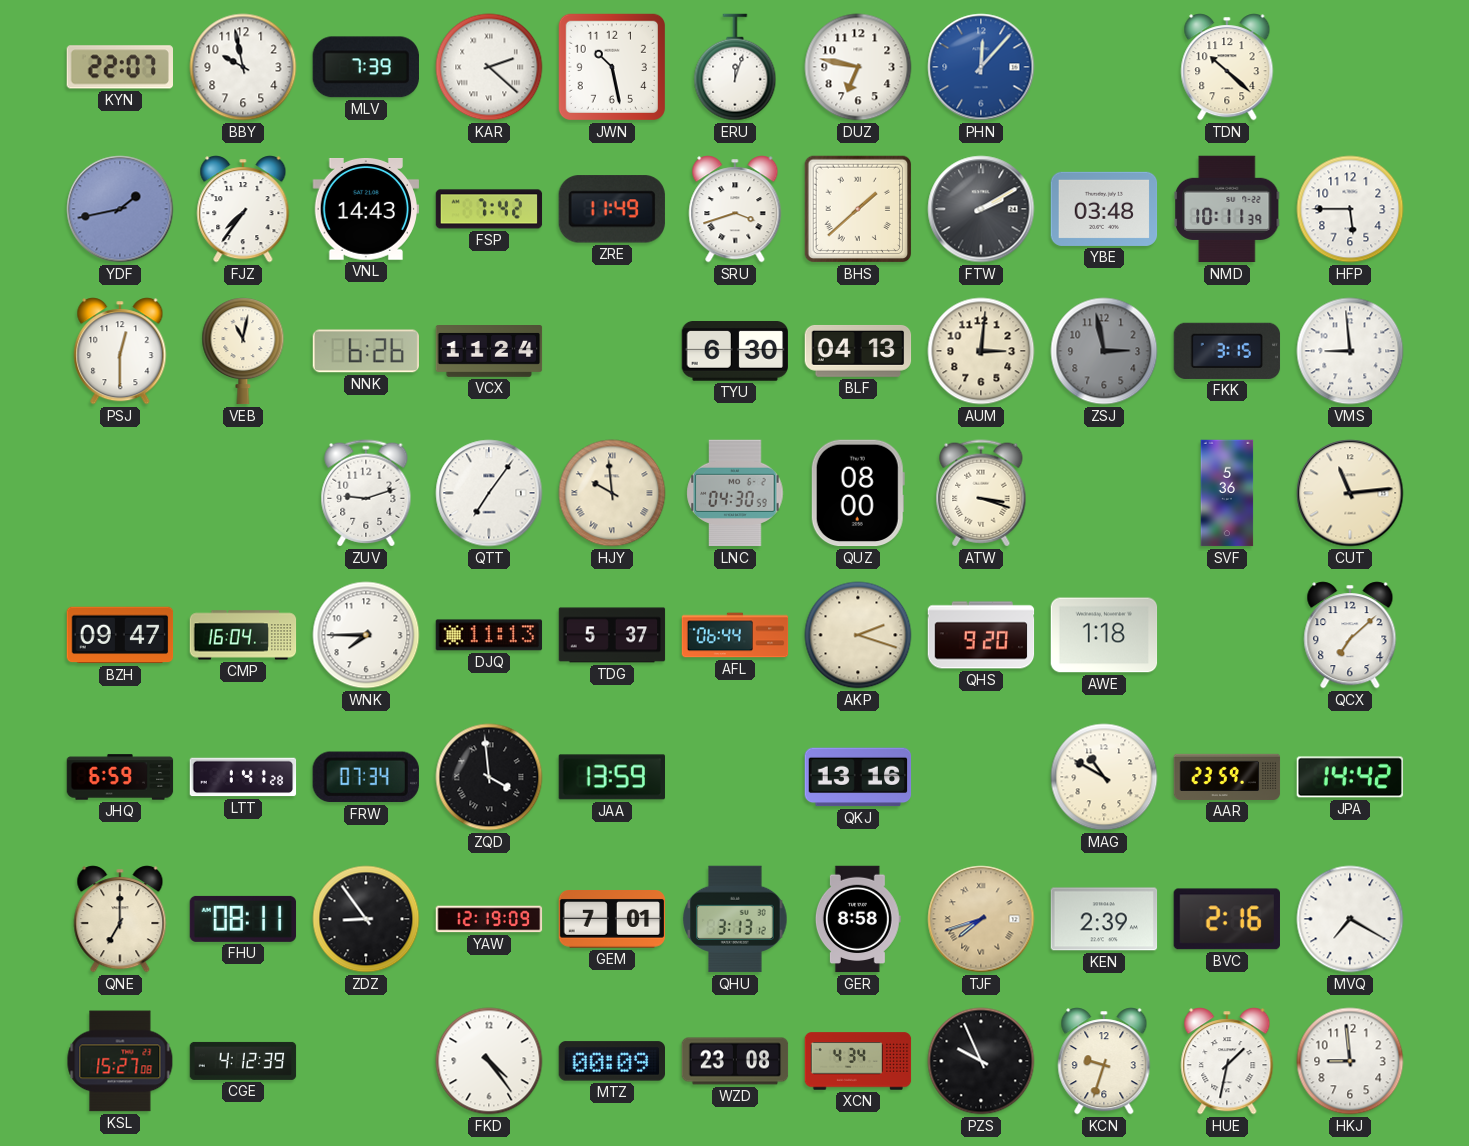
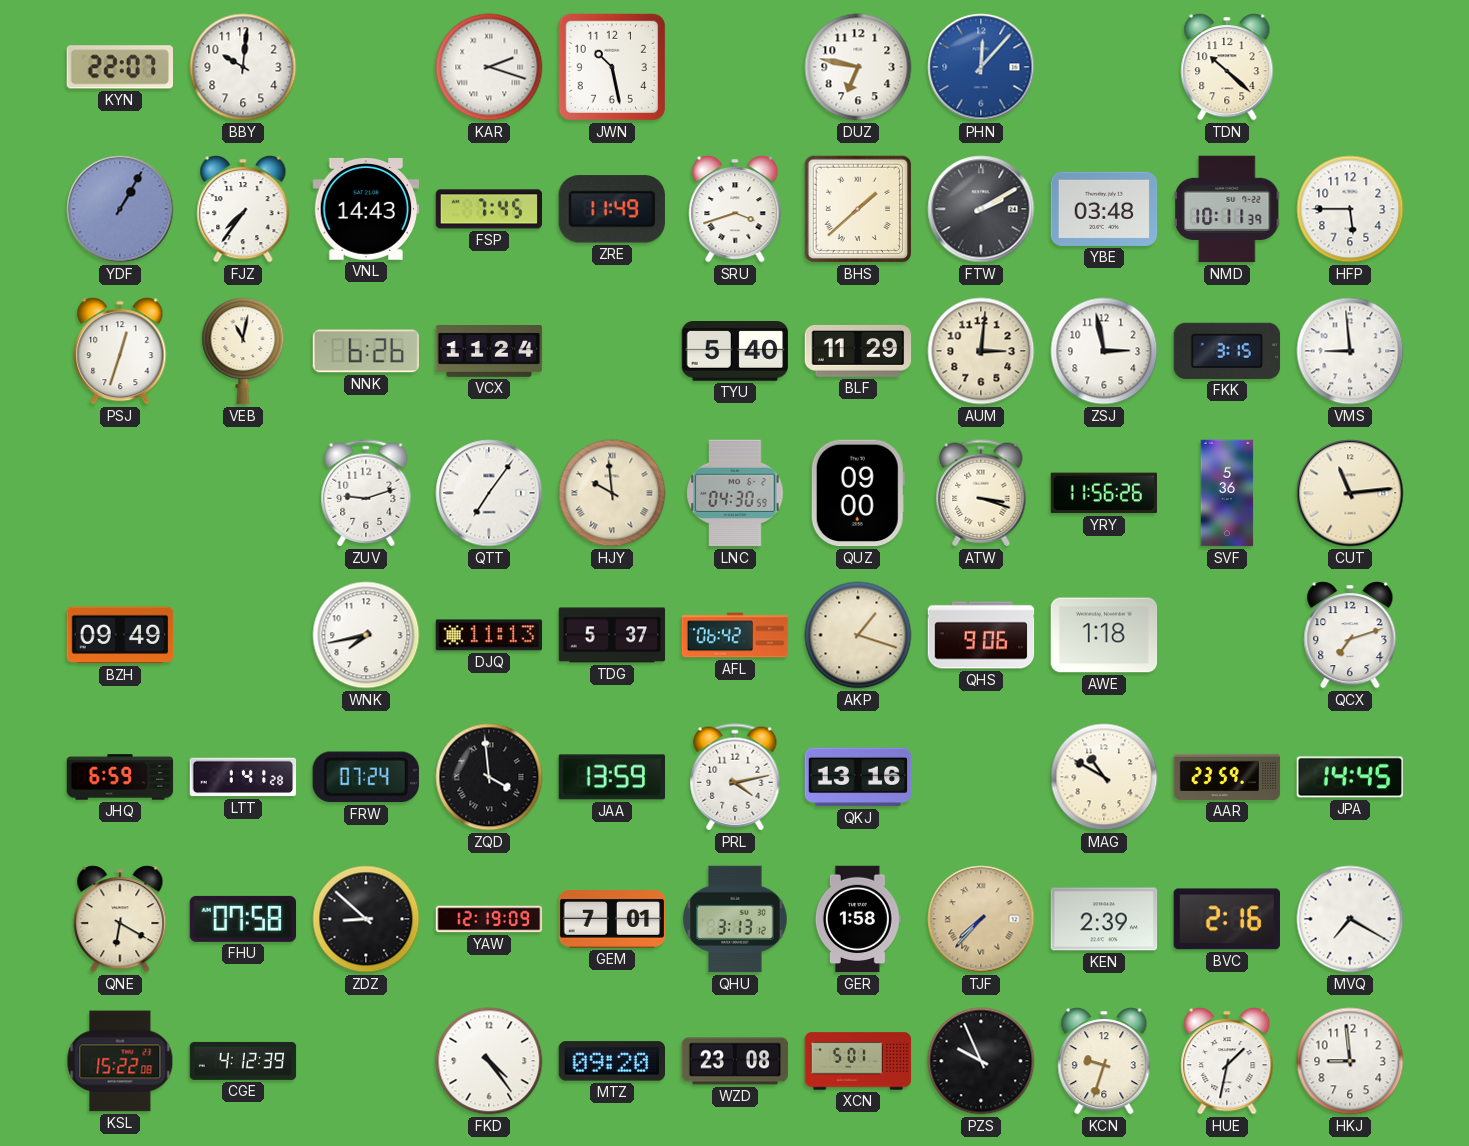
BBY: 9:58 -> 10:01 (243, 67)
MLV: 7:39 -> none (366, 67)
KAR: 2:22 -> 2:18 (489, 67)
ERU: 12:03 -> none (735, 67)
YDF: 1:43 -> 1:05 (120, 209)
FSP: 7:42 -> 7:45 (489, 209)
PSJ: 12:30 -> 12:33 (120, 351)
TYU: 6:30 -> 5:40 (735, 352)
BLF: 04:13 -> 11:29 (858, 351)
ZSJ dial: grey -> white (1104, 351)
QUZ: 08:00 -> 09:00 (858, 493)
YRY: none -> 11:56 (1104, 493)
BZH: 09:47 -> 09:49 (120, 635)
CMP: 16:04 -> none (243, 635)
WNK: 7:45 -> 7:43 (366, 635)
AFL: 06:44 -> 06:42 (735, 635)
AKP: 2:18 -> 1:18 (858, 635)
QHS: 9:20 -> 9:06 (981, 635)
QCX: 7:08 -> 7:12 (1350, 635)
FRW: 07:34 -> 07:24 (366, 777)
PRL: none -> 4:13 (735, 777)
JPA: 14:42 -> 14:45 (1350, 777)
QNE: 7:00 -> 6:20 (120, 919)
FHU: 08:11 -> 07:58 (243, 919)
ZDZ: 8:54 -> 8:52 (366, 919)
GER: 8:58 -> 1:58 (858, 919)
TJF: 7:42 -> 7:37 (981, 919)
KSL: 15:27 -> 15:22 (120, 1061)
MTZ: 00:09 -> 09:20 (611, 1061)
XCN: 4:34 -> 5:01 (858, 1061)
